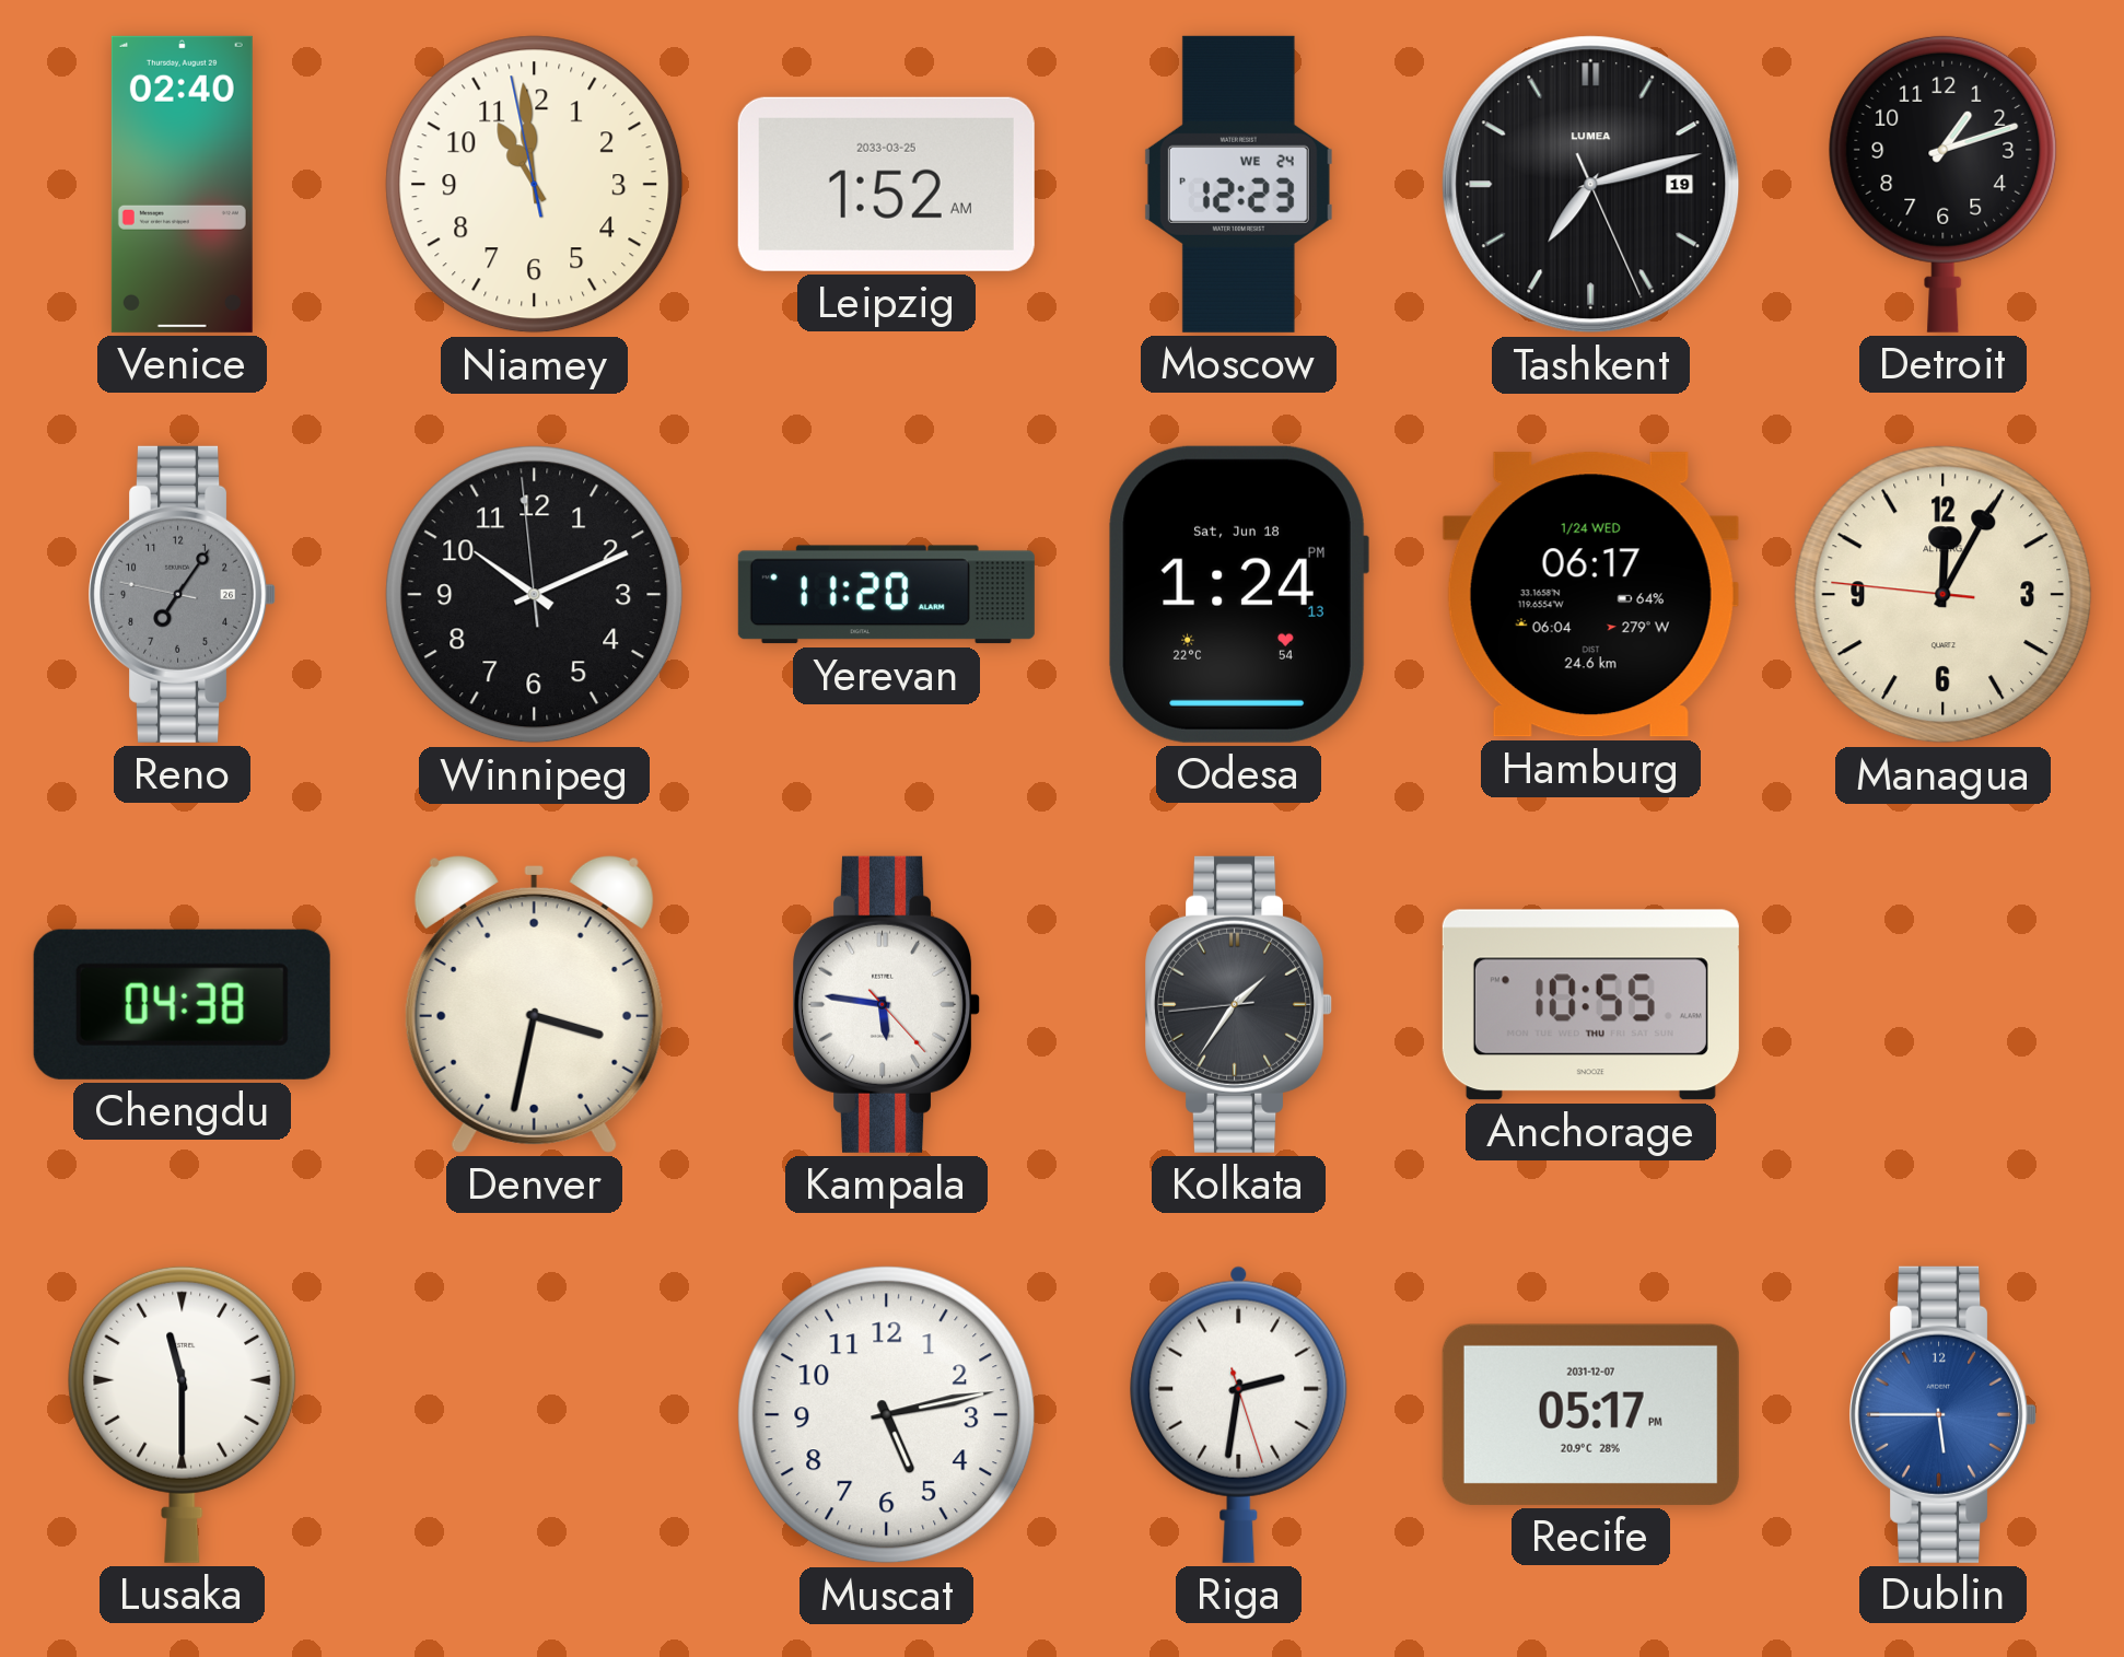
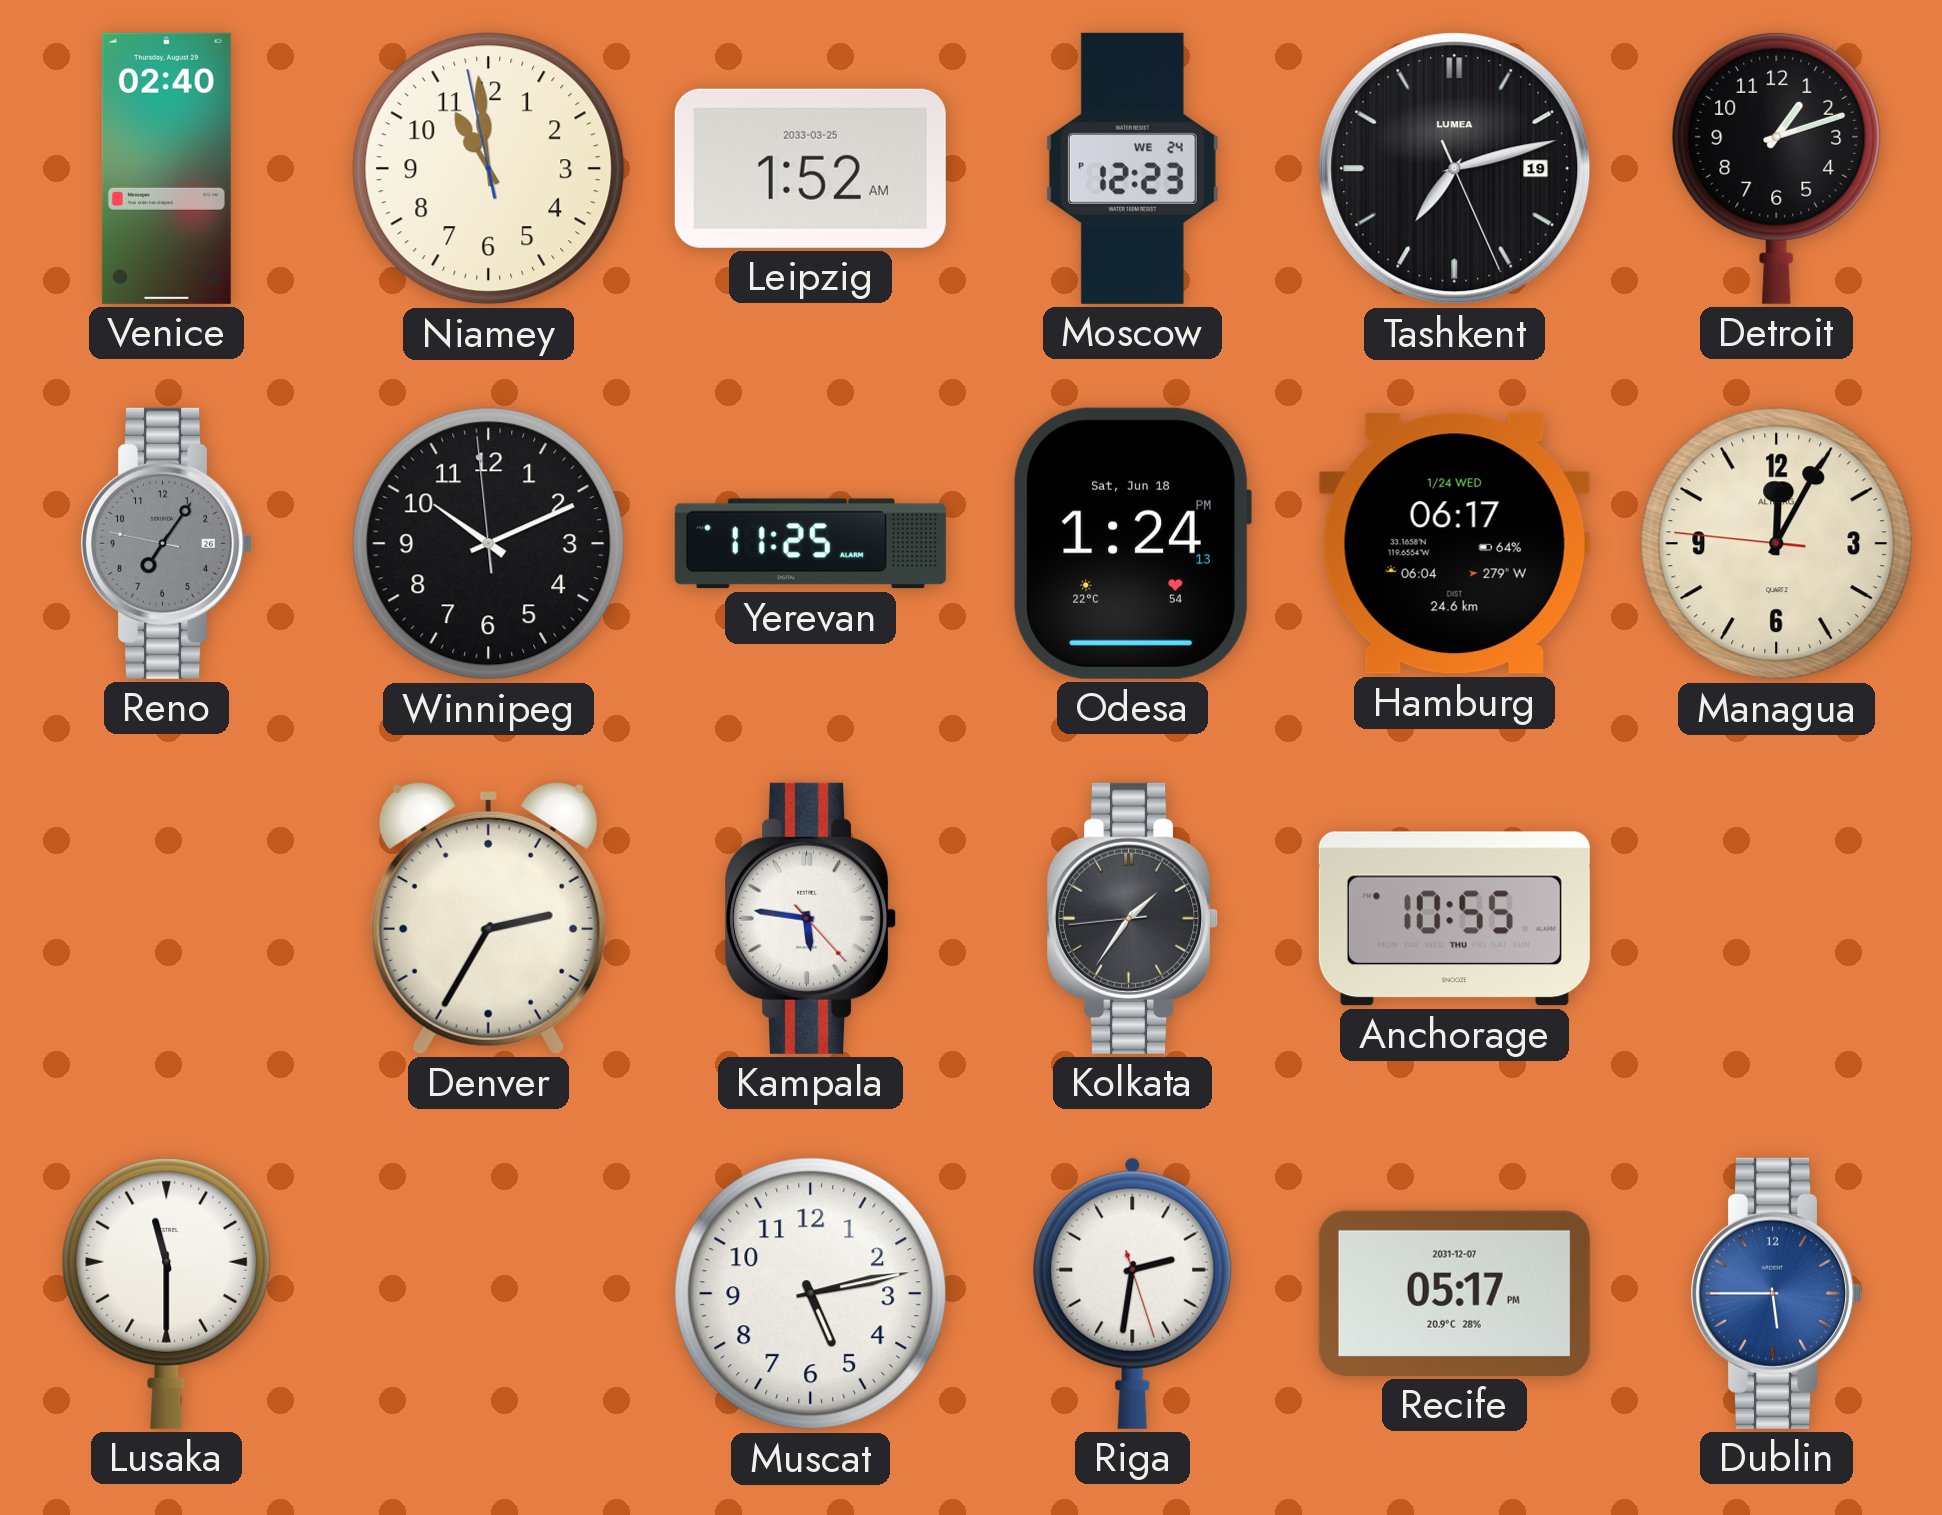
Yerevan: 11:20 -> 11:25 (810, 544)
Chengdu: 04:38 -> none (182, 1004)
Denver: 3:32 -> 2:35 (488, 918)
